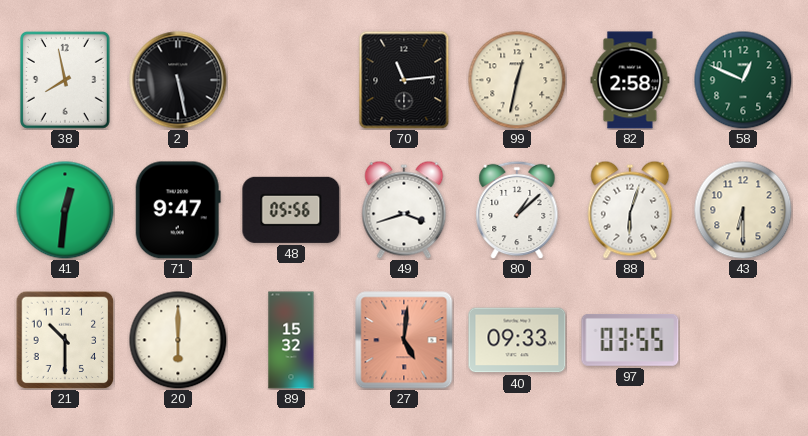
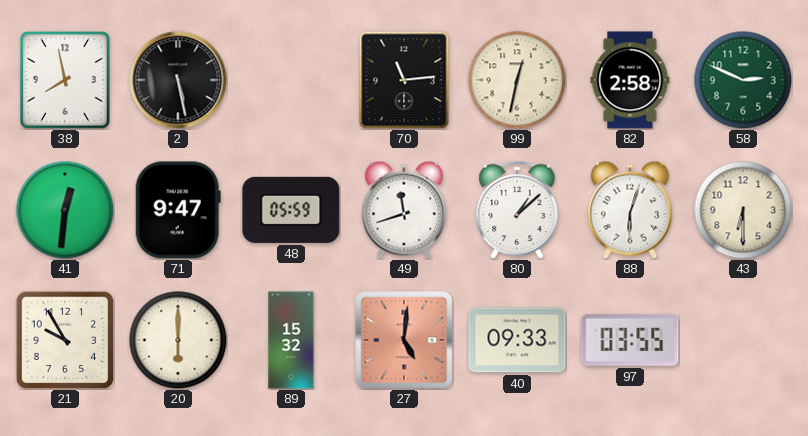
58: 12:49 -> 2:49 (743, 80)
48: 05:56 -> 05:59 (291, 210)
49: 3:42 -> 11:42 (404, 210)
21: 10:30 -> 9:55 (65, 340)
